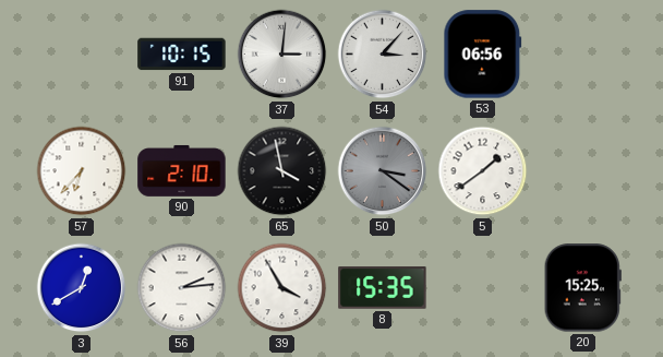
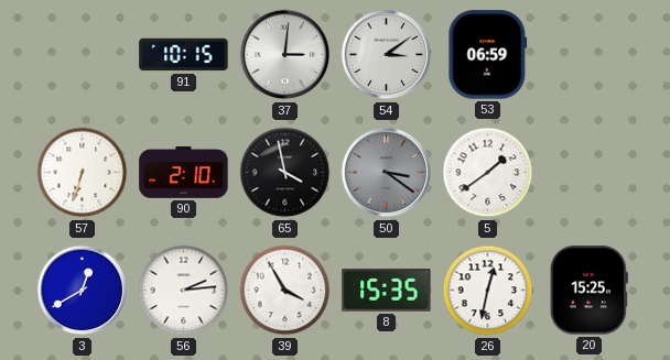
54: 3:07 -> 3:09 (387, 55)
53: 06:56 -> 06:59 (488, 55)
57: 6:37 -> 6:33 (83, 173)
26: none -> 12:32 (488, 291)
